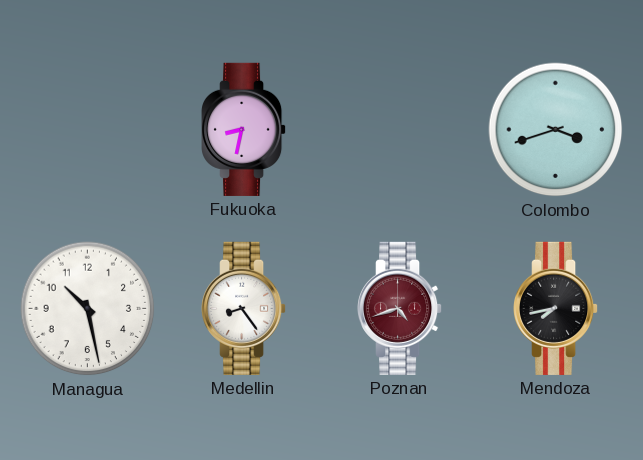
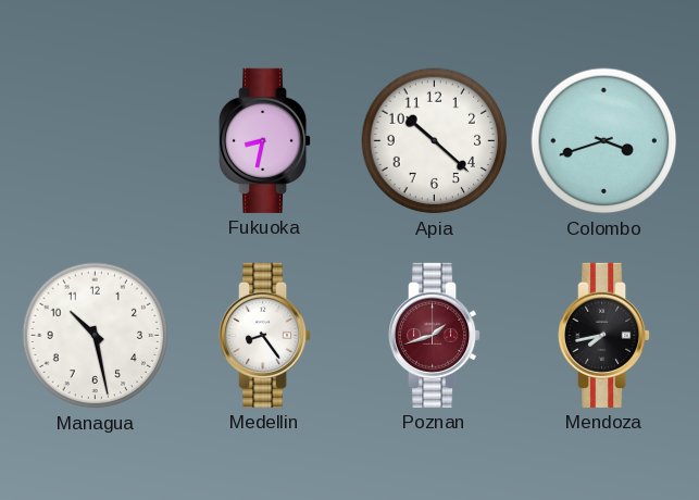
Apia: none -> 10:22 (435, 141)
Poznan: 4:42 -> 1:42 (436, 335)
